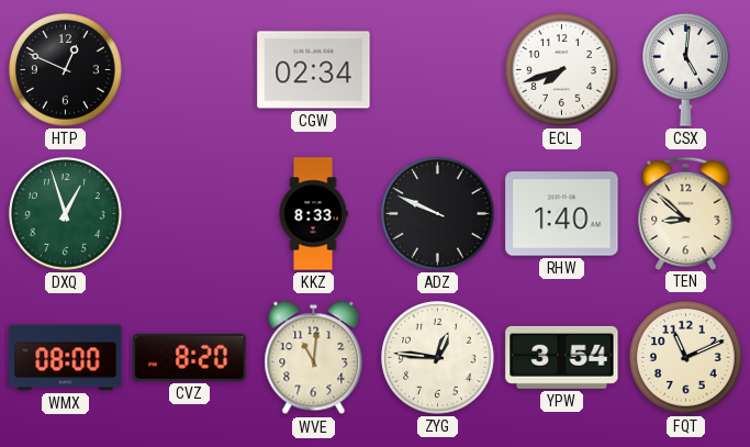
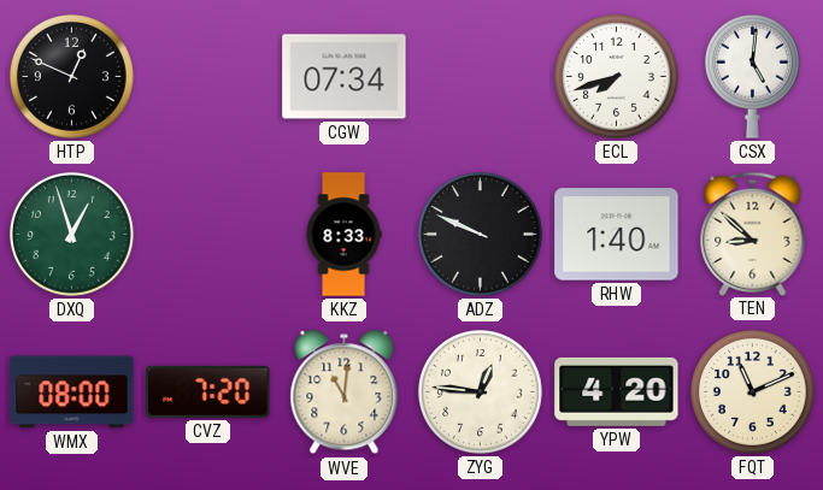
CGW: 02:34 -> 07:34 (345, 77)
CVZ: 8:20 -> 7:20 (208, 391)
YPW: 3:54 -> 4:20 (617, 391)
